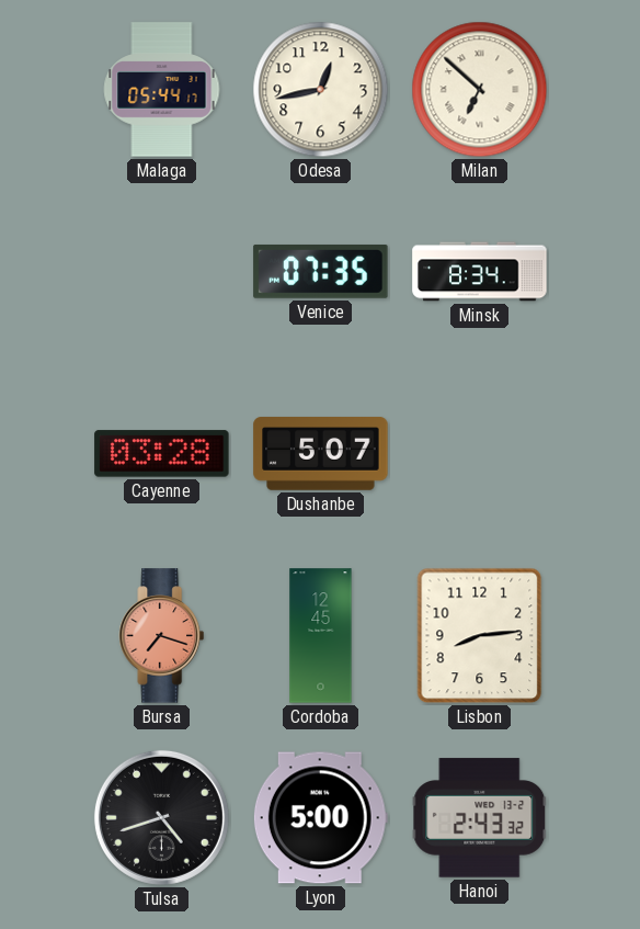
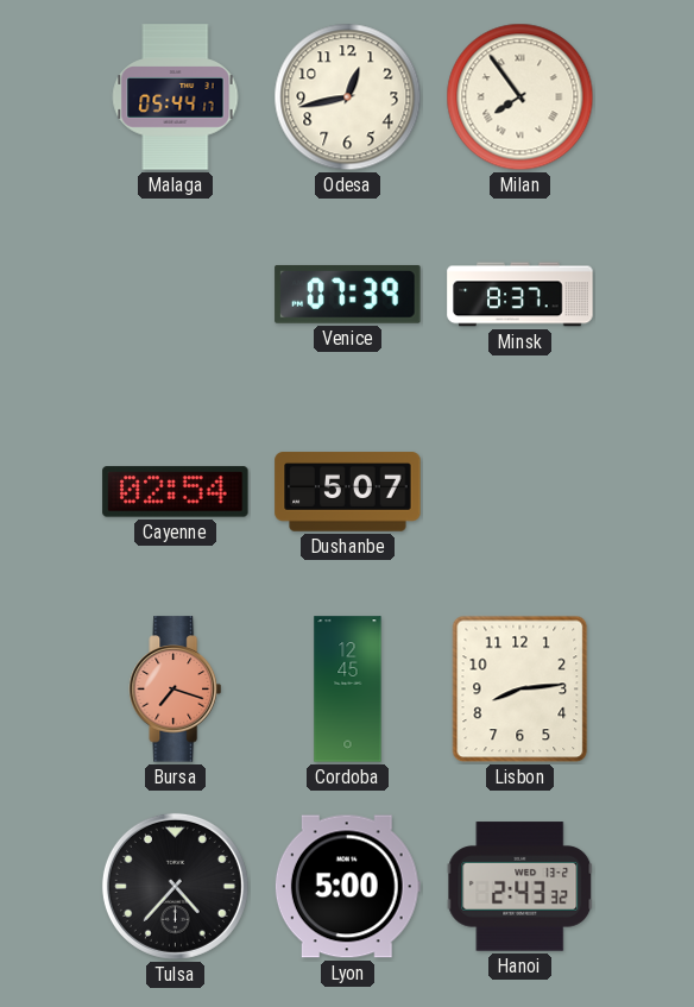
Milan: 6:52 -> 7:54 (520, 97)
Venice: 07:35 -> 07:39 (348, 294)
Minsk: 8:34 -> 8:37 (520, 295)
Cayenne: 03:28 -> 02:54 (176, 492)
Tulsa: 4:42 -> 4:37 (175, 886)
